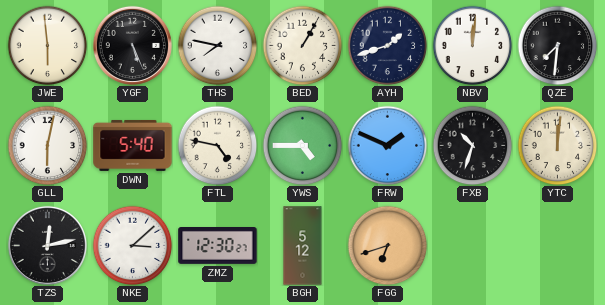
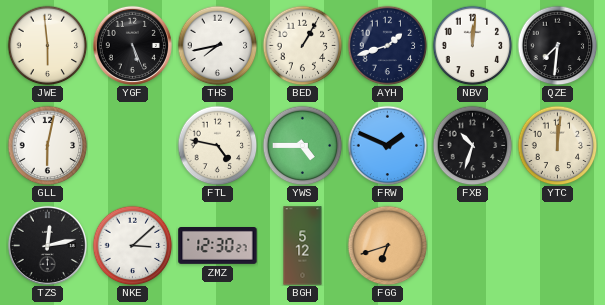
THS: 7:47 -> 7:43 (217, 45)
DWN: 5:40 -> none (133, 145)
